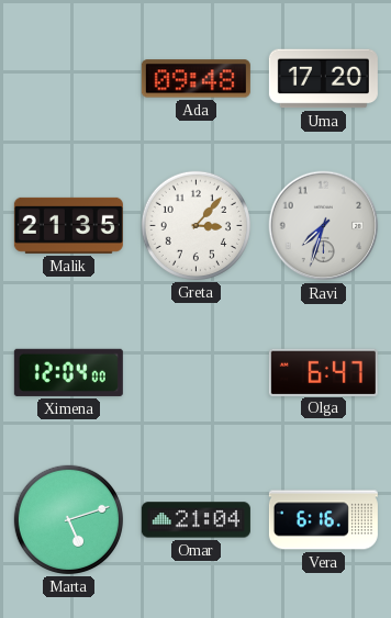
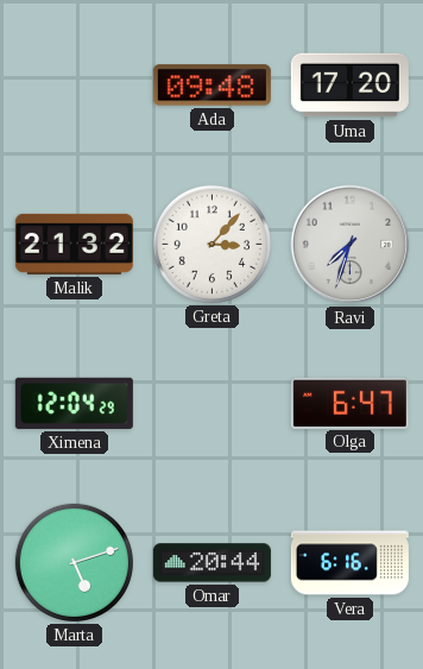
Malik: 21:35 -> 21:32 (74, 244)
Ximena: 12:04:00 -> 12:04:29 (74, 403)
Omar: 21:04 -> 20:44 (211, 563)
